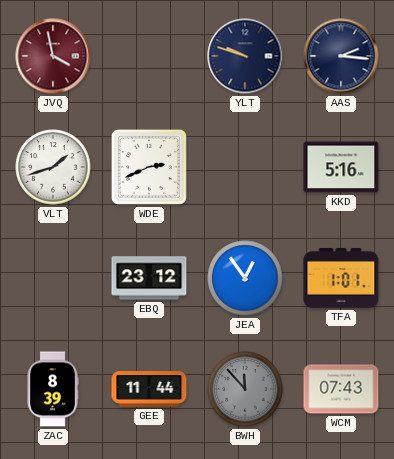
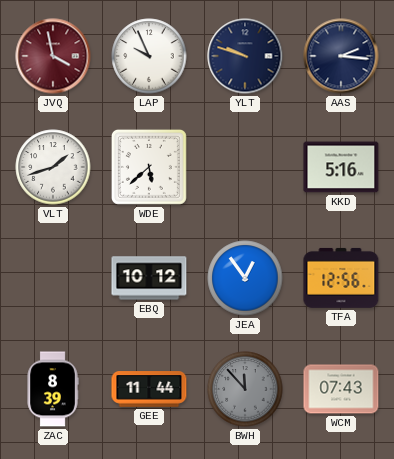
LAP: none -> 9:56 (149, 56)
WDE: 2:41 -> 5:38 (149, 167)
EBQ: 23:12 -> 10:12 (149, 278)
TFA: 1:01 -> 12:56 (341, 278)
